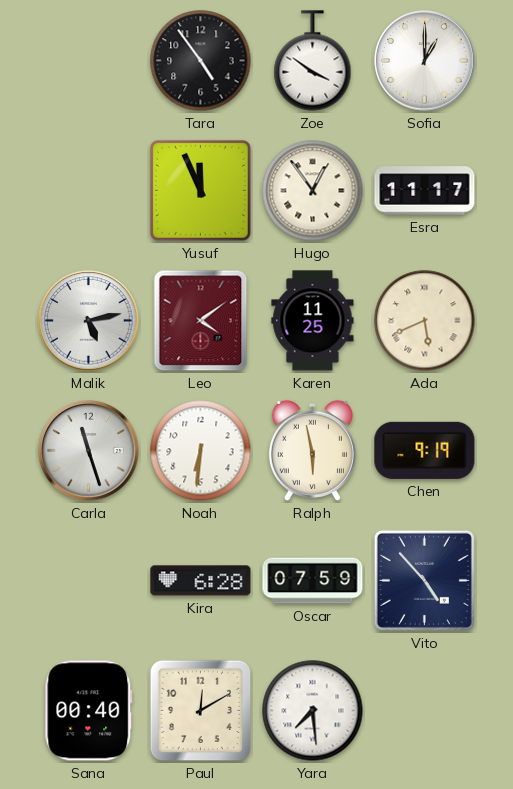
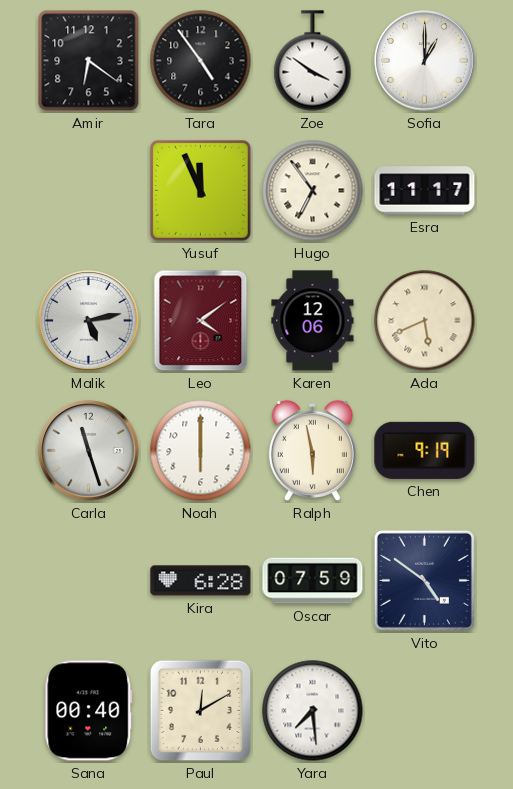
Amir: none -> 6:21 (89, 61)
Hugo: 12:54 -> 6:54 (313, 191)
Karen: 11:25 -> 12:06 (313, 321)
Noah: 6:31 -> 6:00 (201, 451)
Vito: 4:53 -> 4:51 (424, 580)
